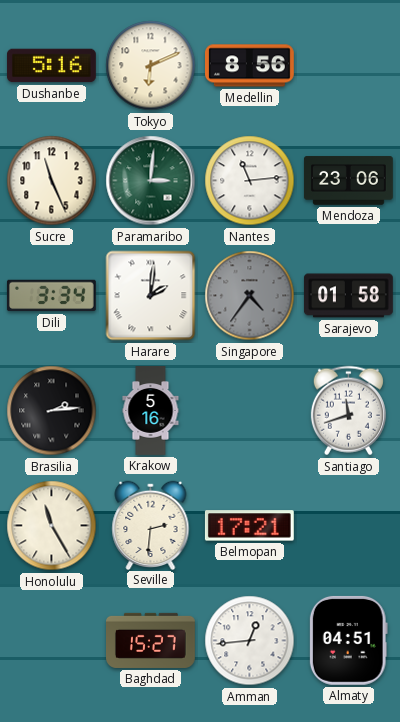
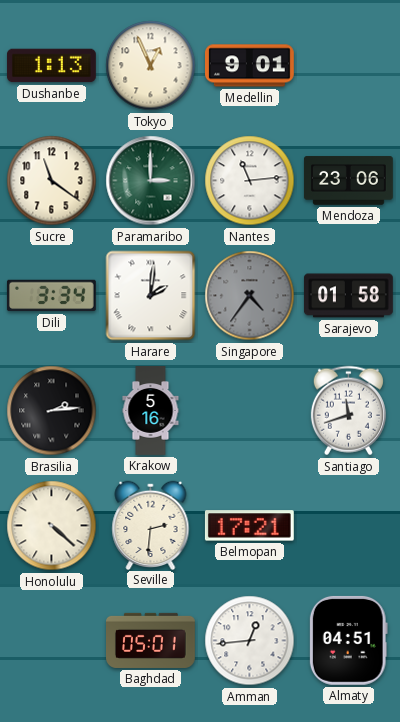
Dushanbe: 5:16 -> 1:13 (52, 66)
Tokyo: 6:11 -> 12:56 (151, 66)
Medellin: 8:56 -> 9:01 (250, 66)
Sucre: 11:26 -> 11:21 (52, 181)
Paramaribo: 3:01 -> 3:00 (151, 181)
Honolulu: 11:25 -> 4:22 (52, 526)
Baghdad: 15:27 -> 05:01 (151, 640)
